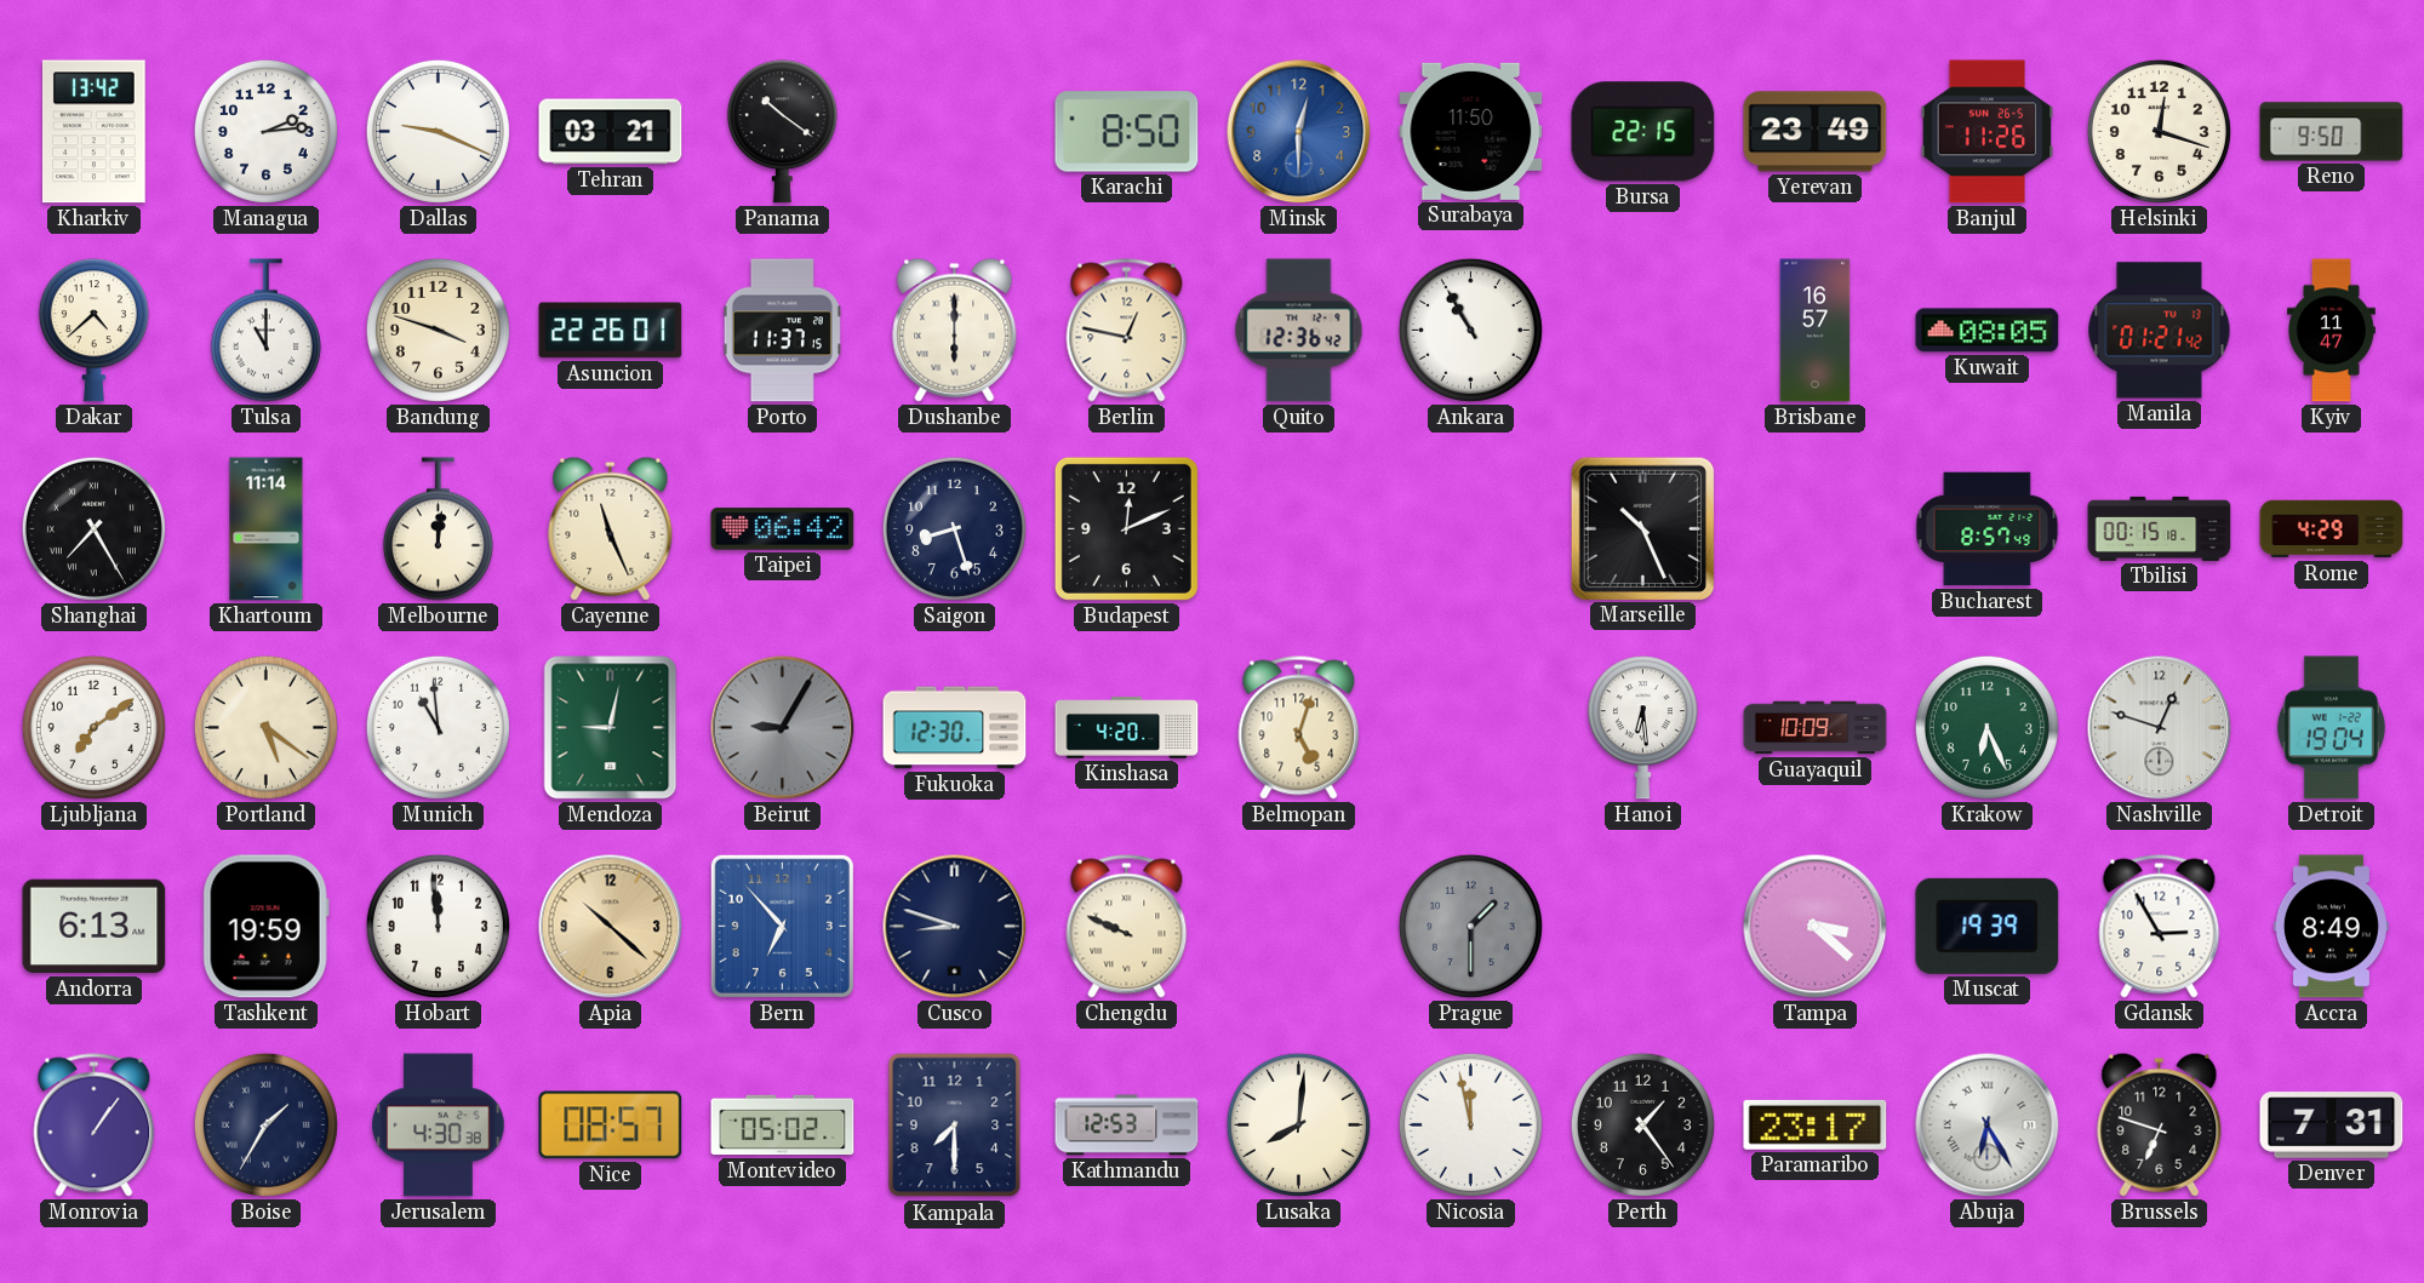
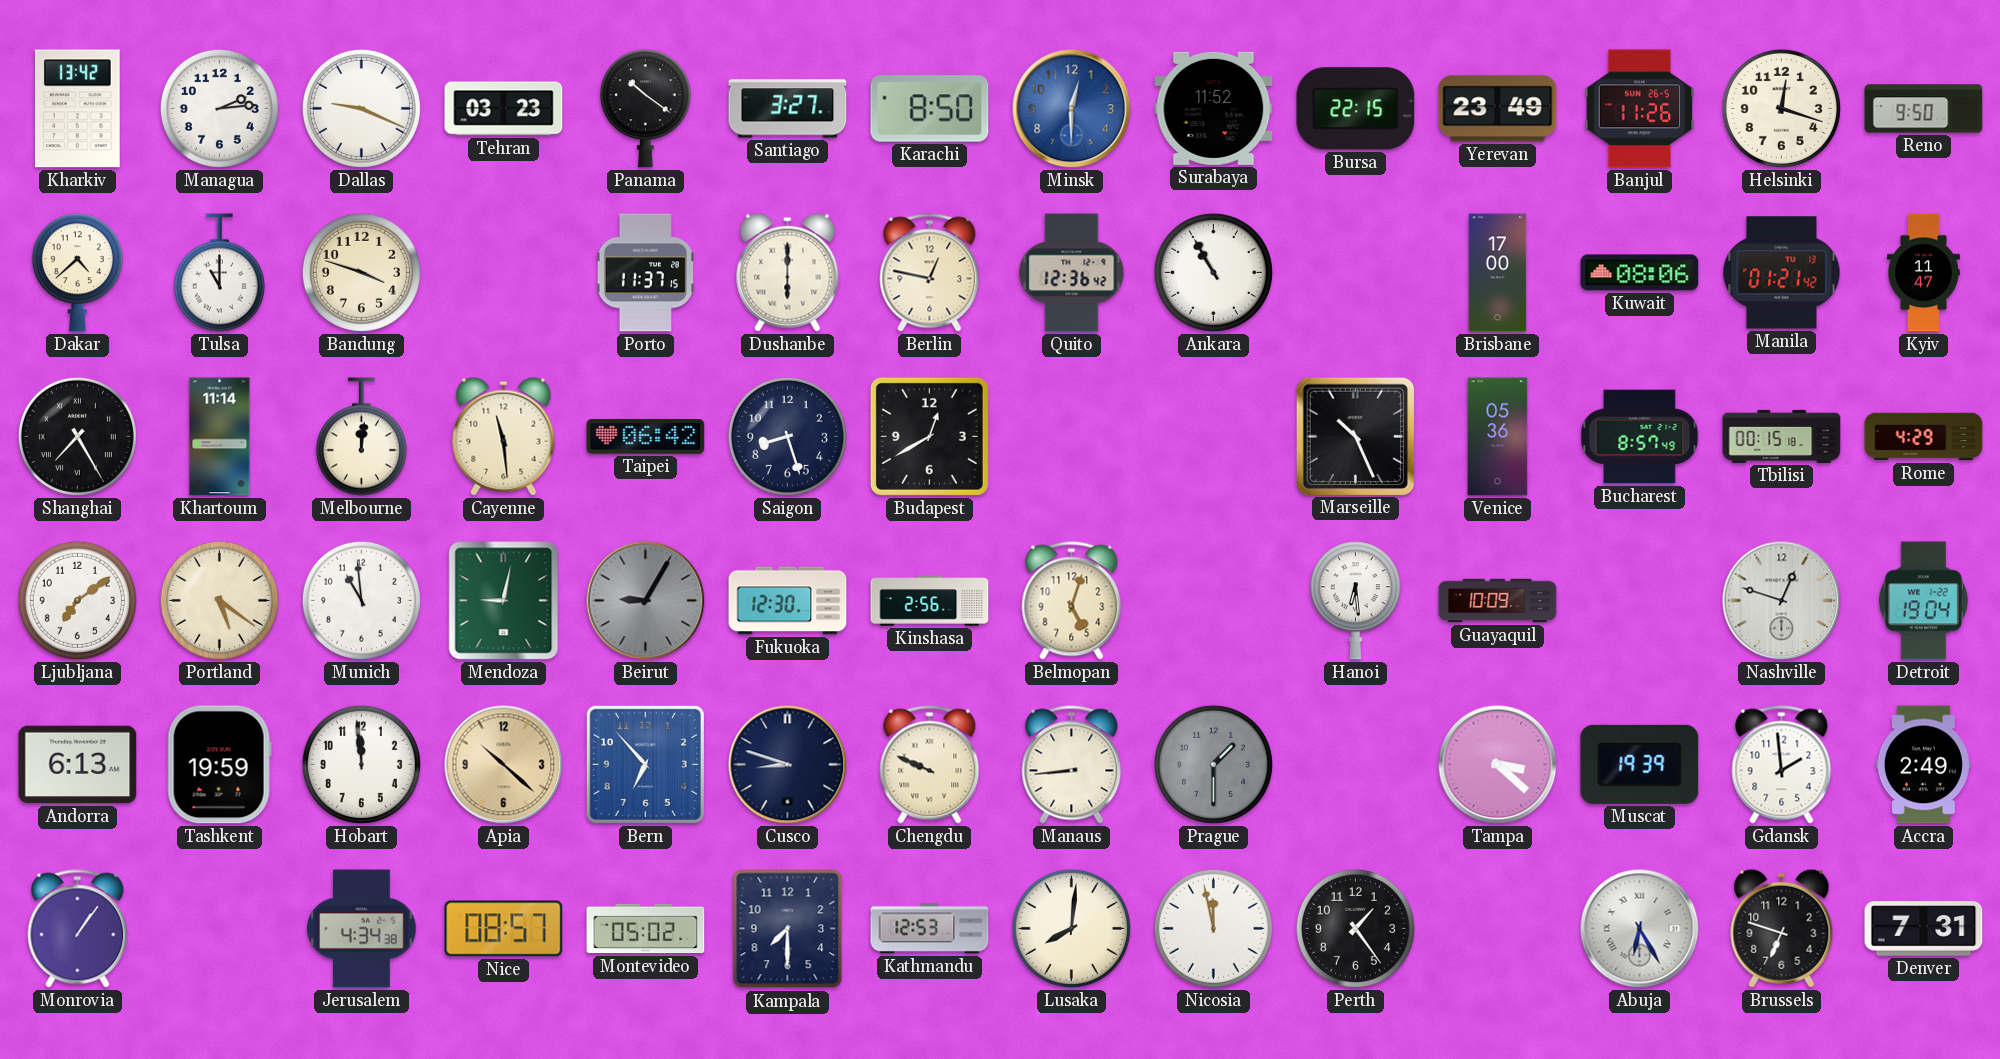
Tehran: 03:21 -> 03:23 (504, 109)
Santiago: none -> 3:27 (788, 109)
Surabaya: 11:50 -> 11:52 (1214, 108)
Asuncion: 22:26 -> none (611, 331)
Brisbane: 16:57 -> 17:00 (1498, 273)
Kuwait: 08:05 -> 08:06 (1640, 273)
Cayenne: 11:26 -> 11:29 (504, 436)
Budapest: 12:11 -> 12:40 (929, 436)
Venice: none -> 05:36 (1498, 437)
Kinshasa: 4:20 -> 2:56 (930, 601)
Krakow: 6:26 -> none (1986, 727)
Manaus: none -> 8:44 (1072, 765)
Gdansk: 2:55 -> 1:59 (1782, 765)
Accra: 8:49 -> 2:49 (1923, 765)
Boise: 1:35 -> none (265, 1124)
Jerusalem: 4:30 -> 4:34 (362, 929)
Paramaribo: 23:17 -> none (1816, 1124)
